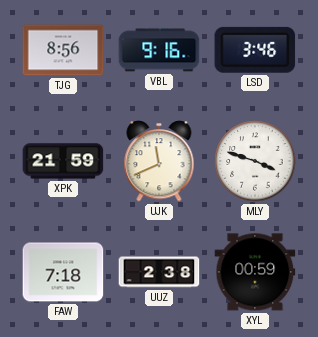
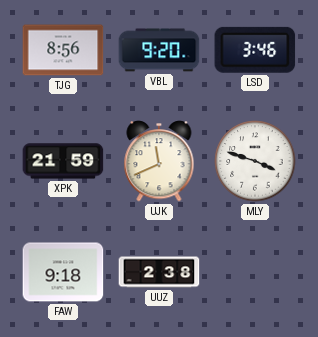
VBL: 9:16 -> 9:20 (159, 50)
FAW: 7:18 -> 9:18 (63, 272)
XYL: 00:59 -> none (255, 272)
